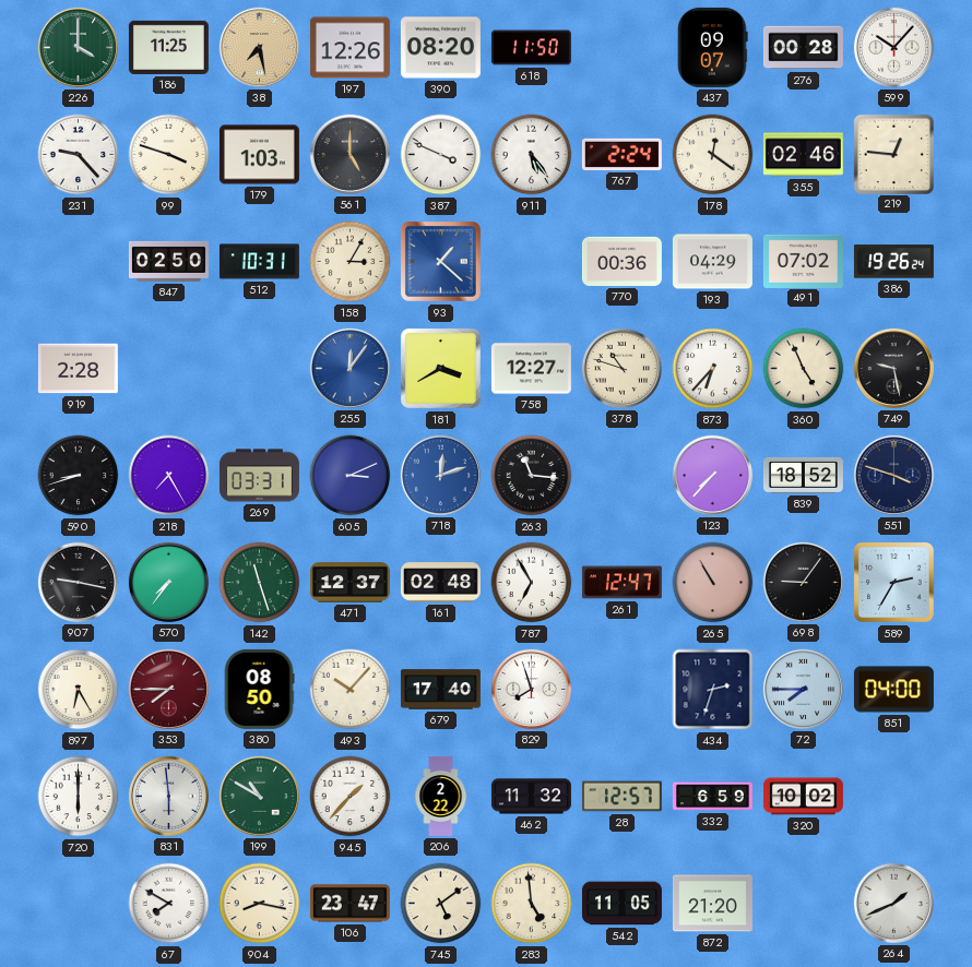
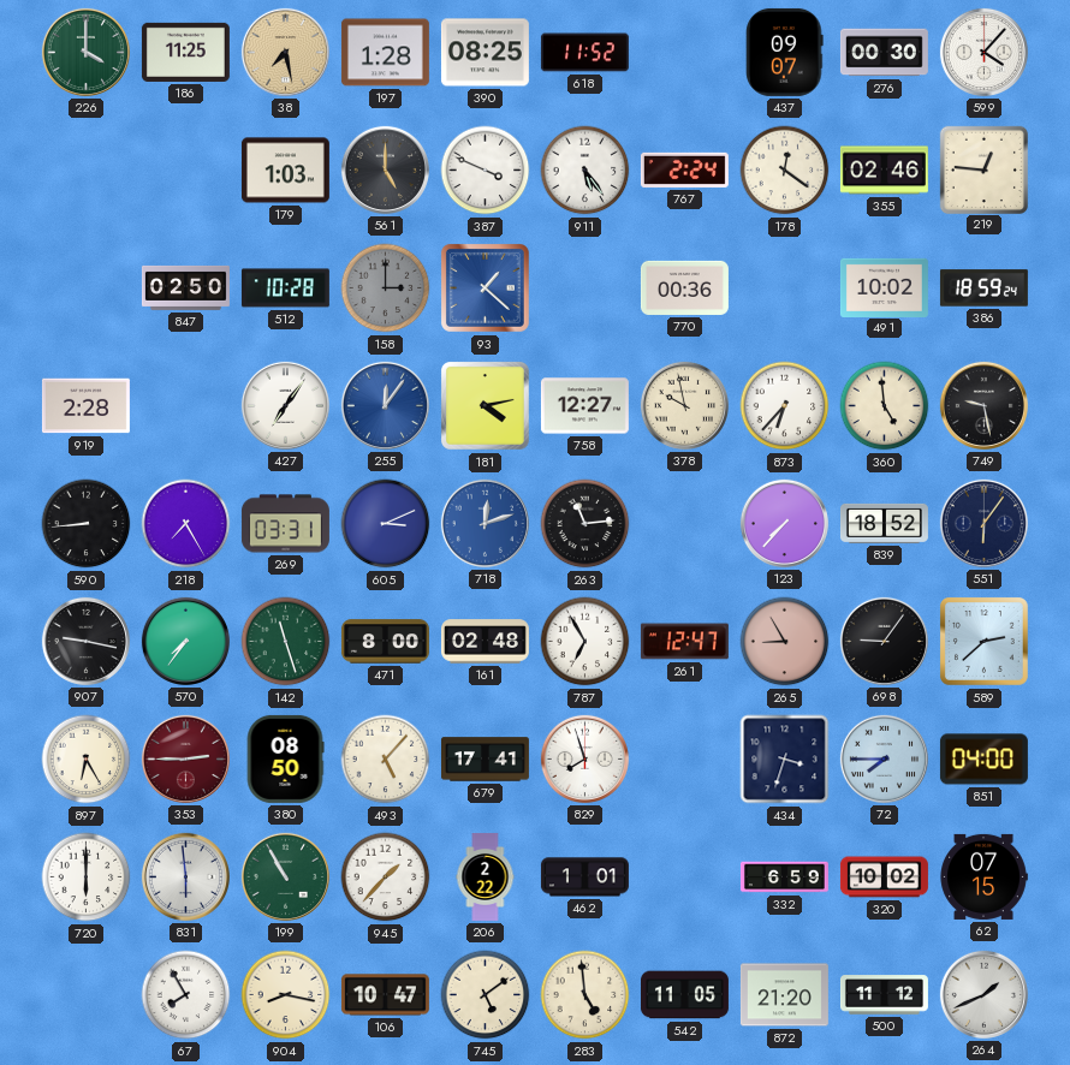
197: 12:26 -> 1:28 (385, 53)
390: 08:20 -> 08:25 (485, 53)
618: 11:50 -> 11:52 (584, 53)
276: 00:28 -> 00:30 (884, 53)
599: 10:07 -> 4:07 (983, 52)
231: 9:23 -> none (79, 155)
99: 3:48 -> none (169, 155)
512: 10:31 -> 10:28 (285, 288)
158: 3:05 -> 3:00 (386, 288)
158 dial: cream -> grey (386, 288)
193: 04:29 -> none (712, 262)
491: 07:02 -> 10:02 (884, 287)
386: 19:26 -> 18:59 (983, 288)
427: none -> 7:06 (285, 405)
181: 3:40 -> 4:13 (485, 405)
378: 10:48 -> 9:58 (684, 405)
360: 4:56 -> 4:59 (885, 406)
590: 8:42 -> 8:44 (87, 524)
263: 11:16 -> 11:14 (585, 524)
551: 3:48 -> 6:06 (983, 523)
471: 12:37 -> 8:00 (385, 642)
265: 10:55 -> 8:55 (785, 642)
589: 2:35 -> 2:38 (983, 641)
353: 7:45 -> 2:45 (185, 758)
493: 10:07 -> 5:07 (386, 760)
679: 17:40 -> 17:41 (485, 760)
434: 2:33 -> 3:33 (785, 760)
199: 10:50 -> 10:55 (285, 876)
462: 11:32 -> 1:01 (584, 877)
28: 12:57 -> none (621, 797)
62: none -> 07:15 (983, 876)
67: 7:50 -> 7:55 (186, 995)
106: 23:47 -> 10:47 (385, 995)
500: none -> 11:12 (884, 995)
